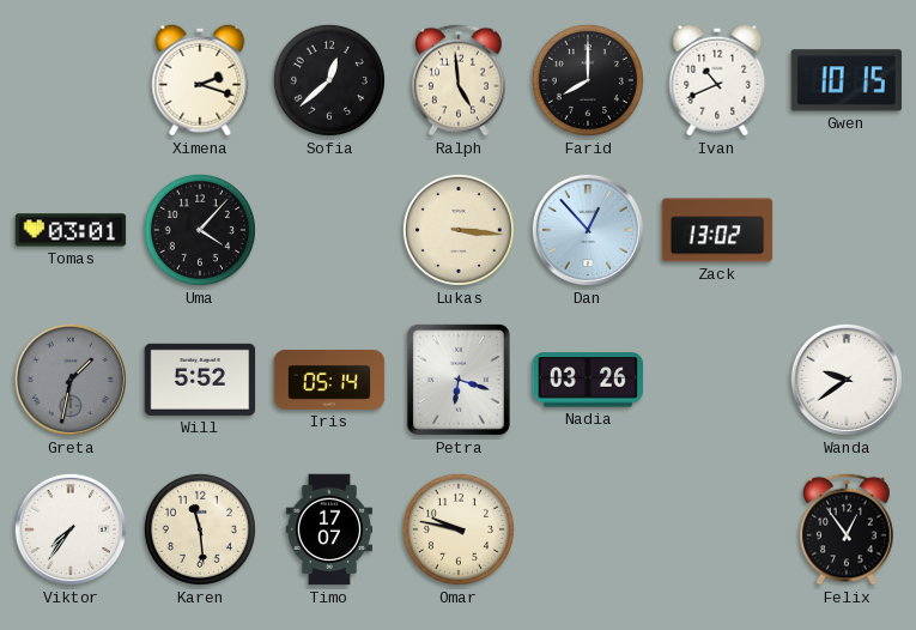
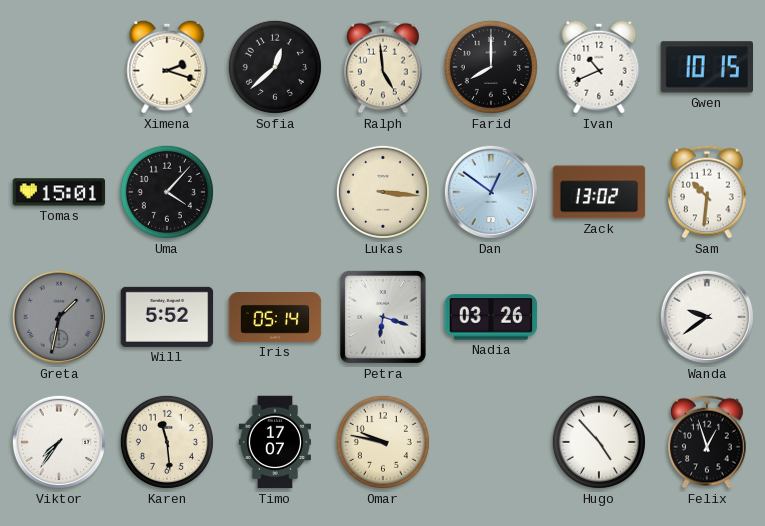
Tomas: 03:01 -> 15:01 (59, 192)
Dan: 12:53 -> 12:51 (491, 192)
Sam: none -> 10:31 (707, 192)
Hugo: none -> 4:53 (599, 442)
Felix: 12:54 -> 12:57 (707, 442)
